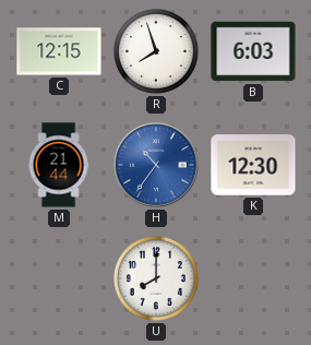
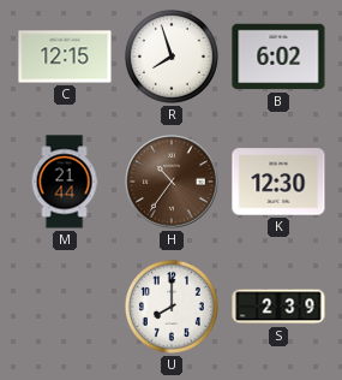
B: 6:03 -> 6:02 (278, 57)
H dial: blue -> brown (172, 182)
S: none -> 2:39 (278, 307)
